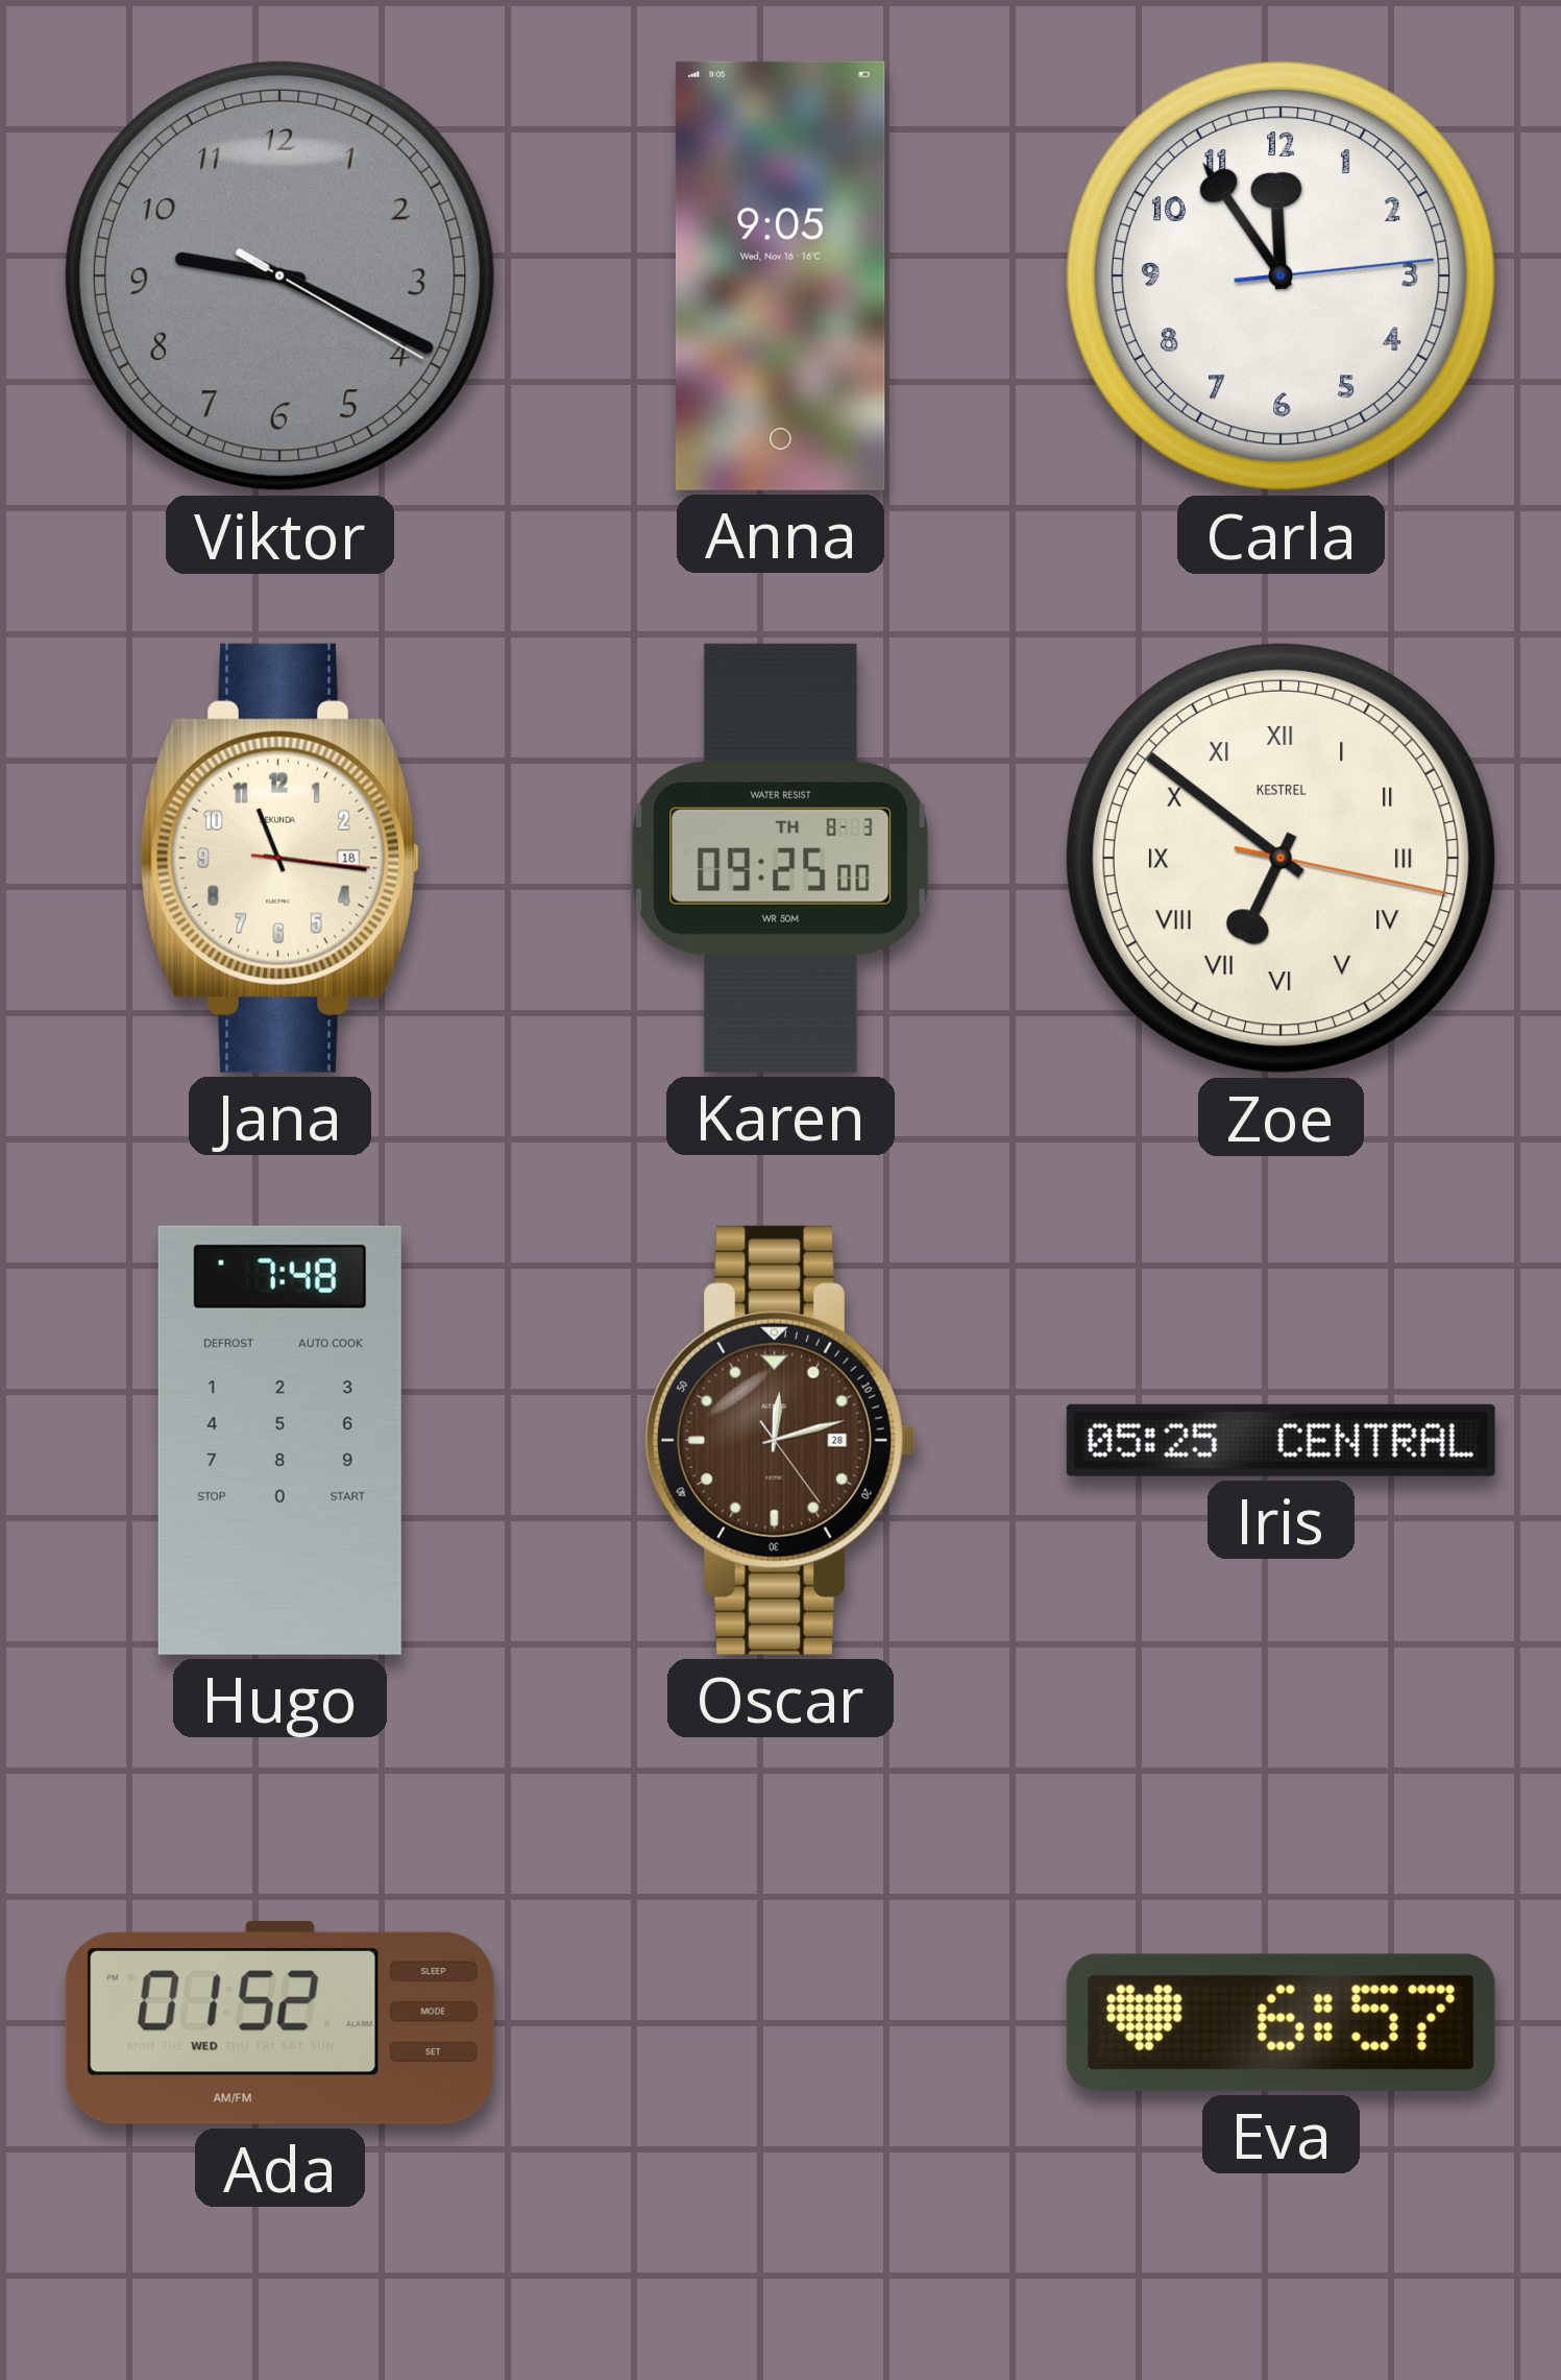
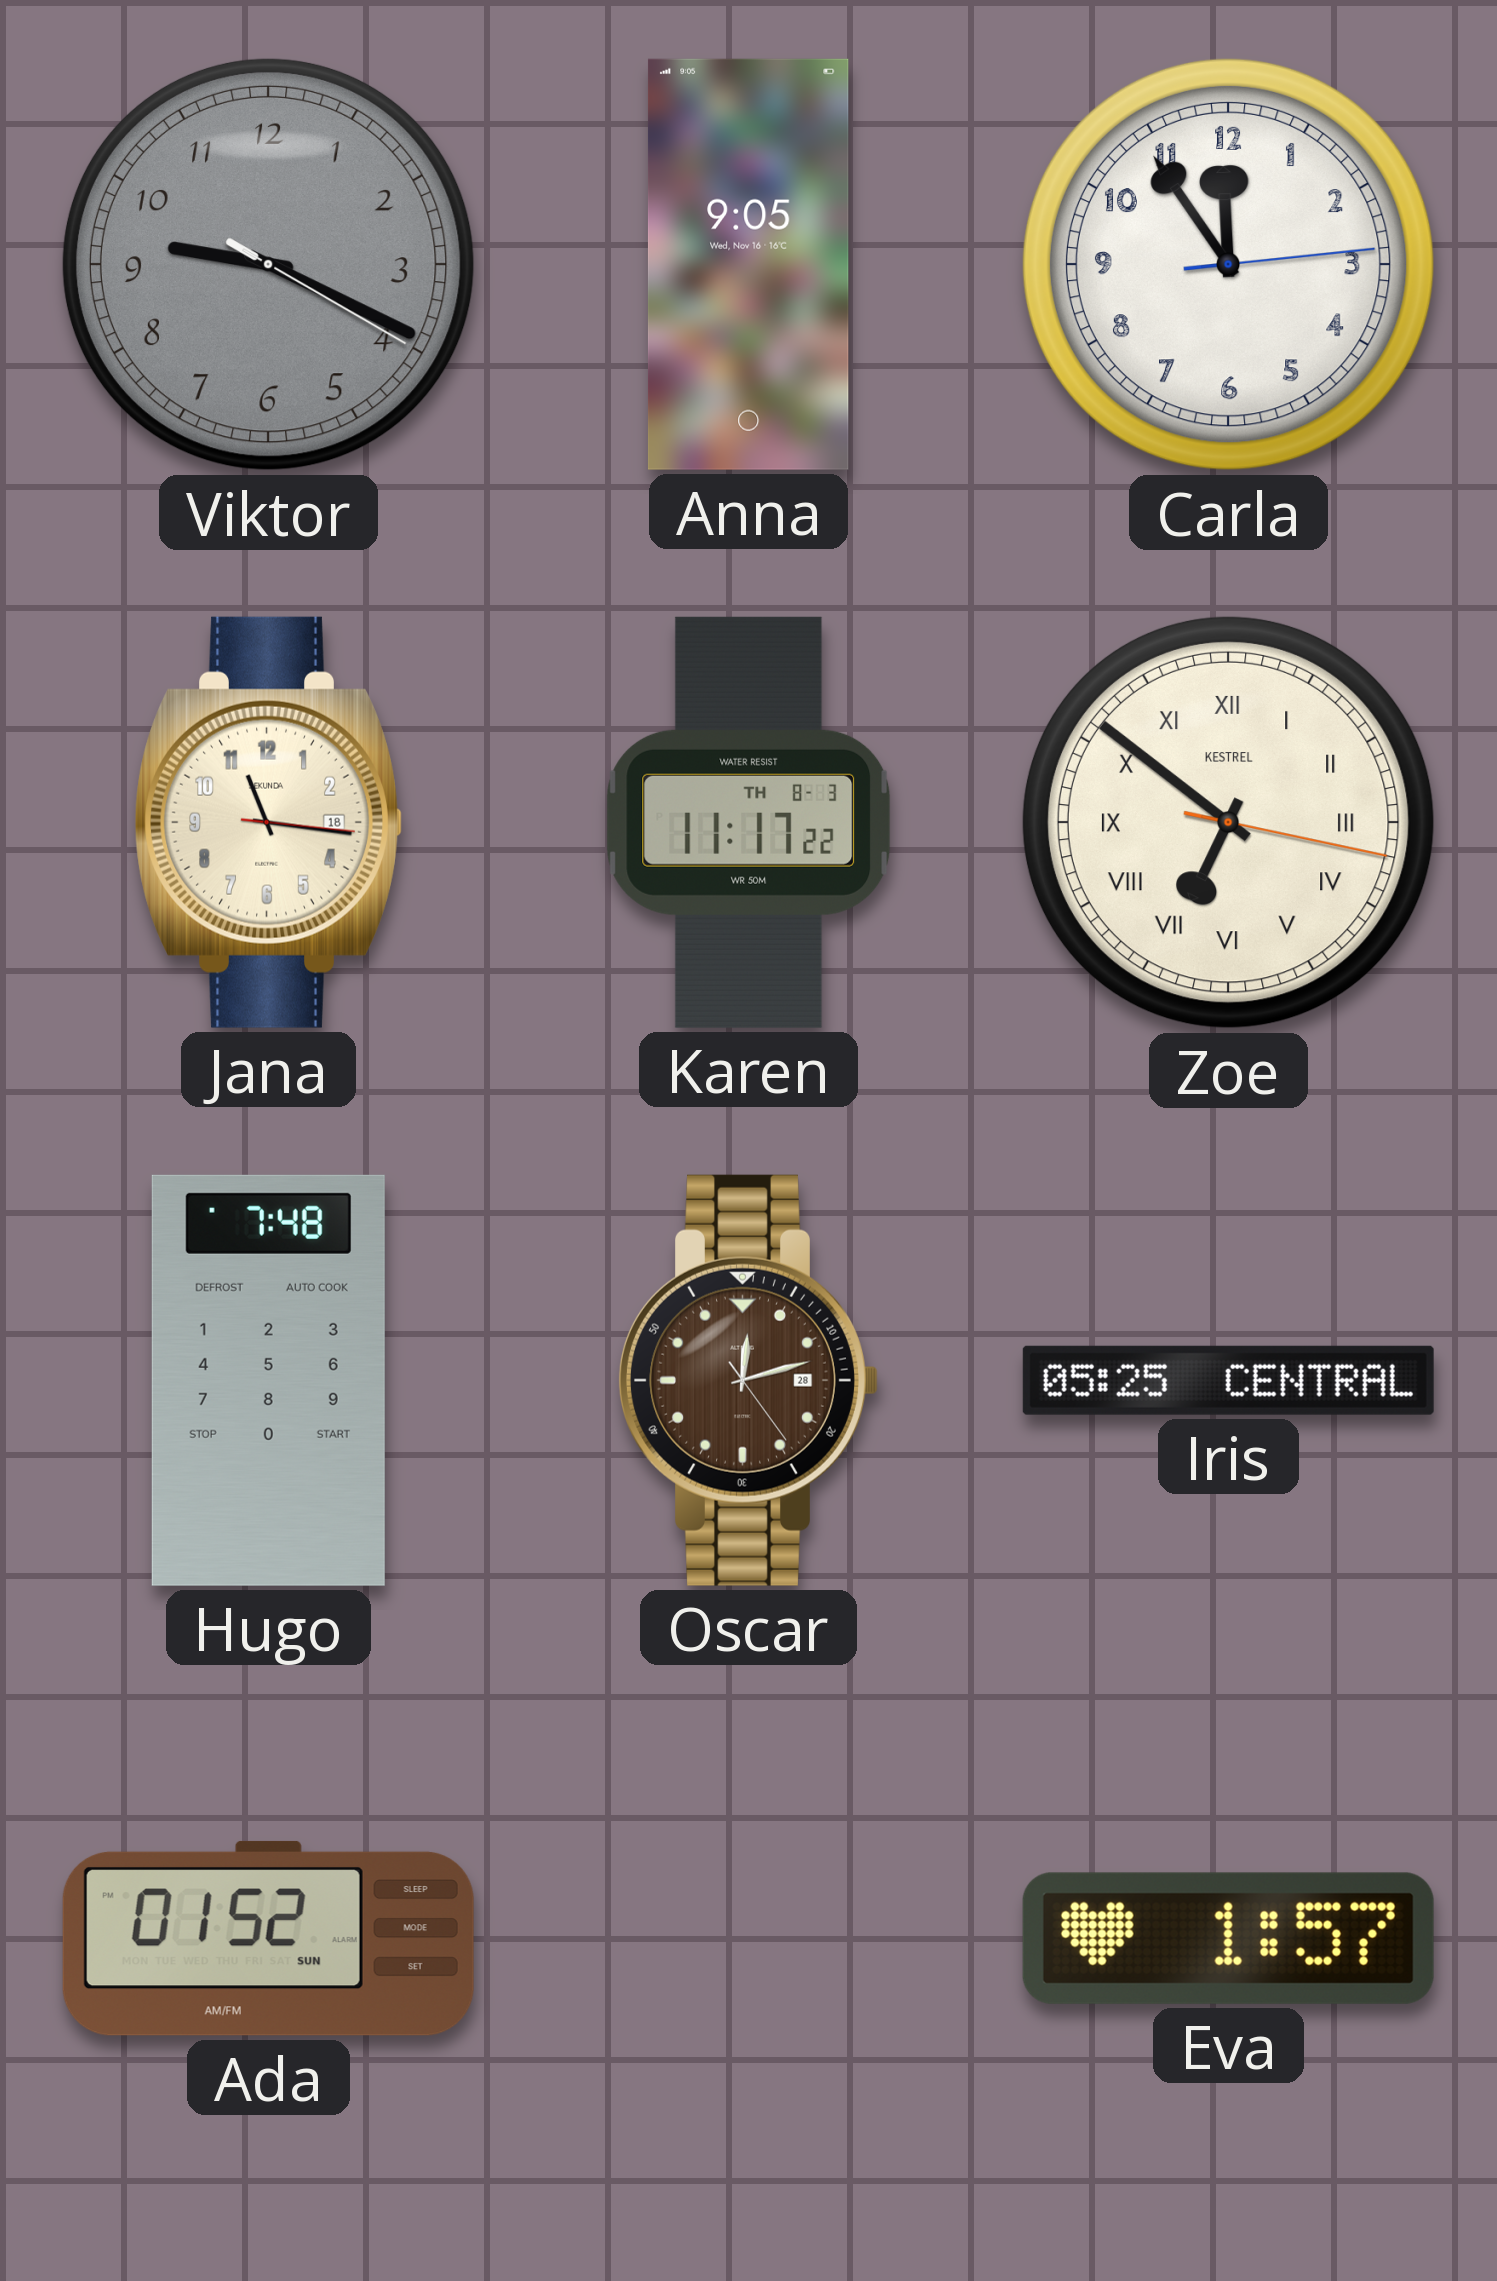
Karen: 09:25 -> 11:17 (749, 822)
Ada date: WED -> SUN (268, 1938)
Eva: 6:57 -> 1:57 (1228, 1938)
